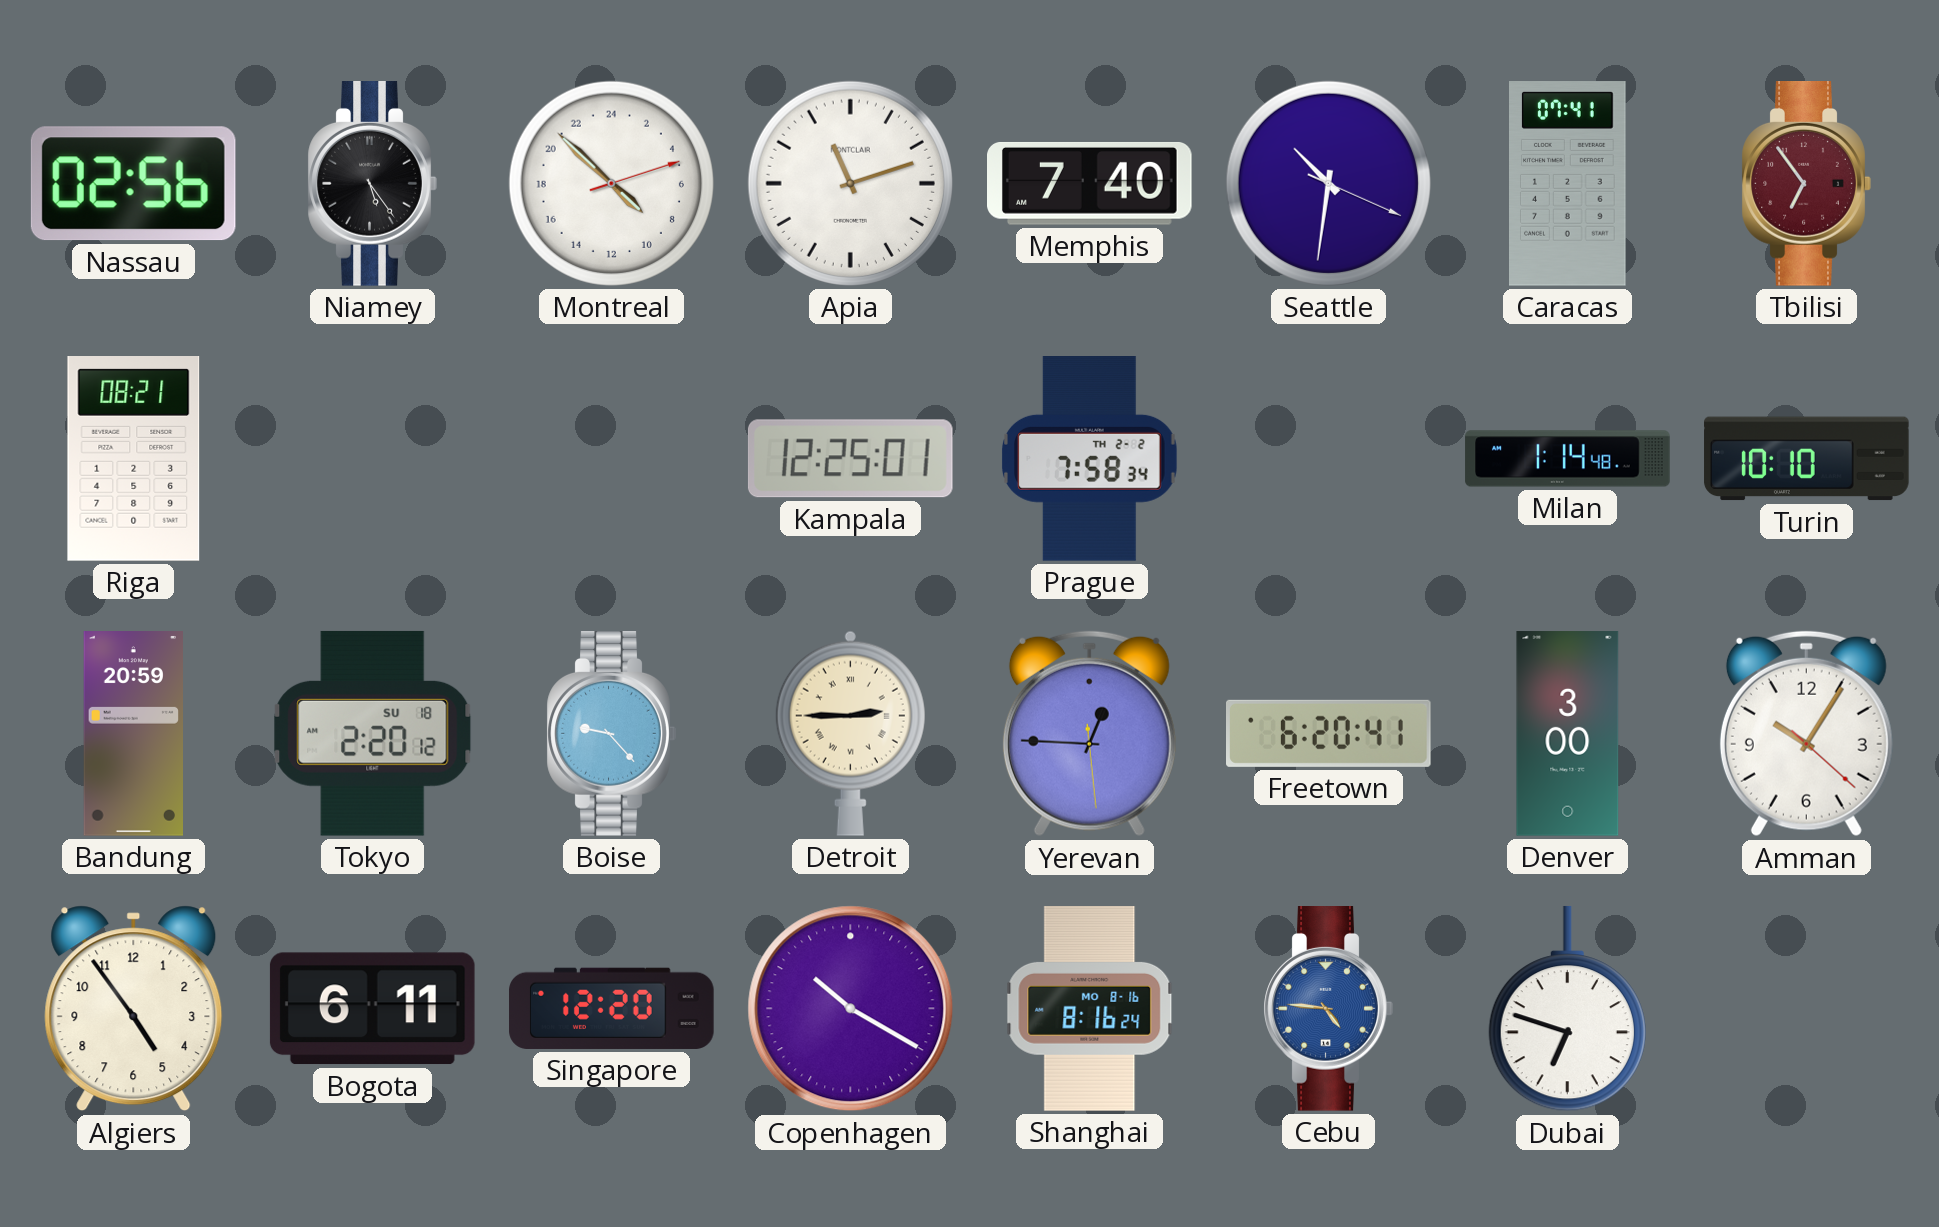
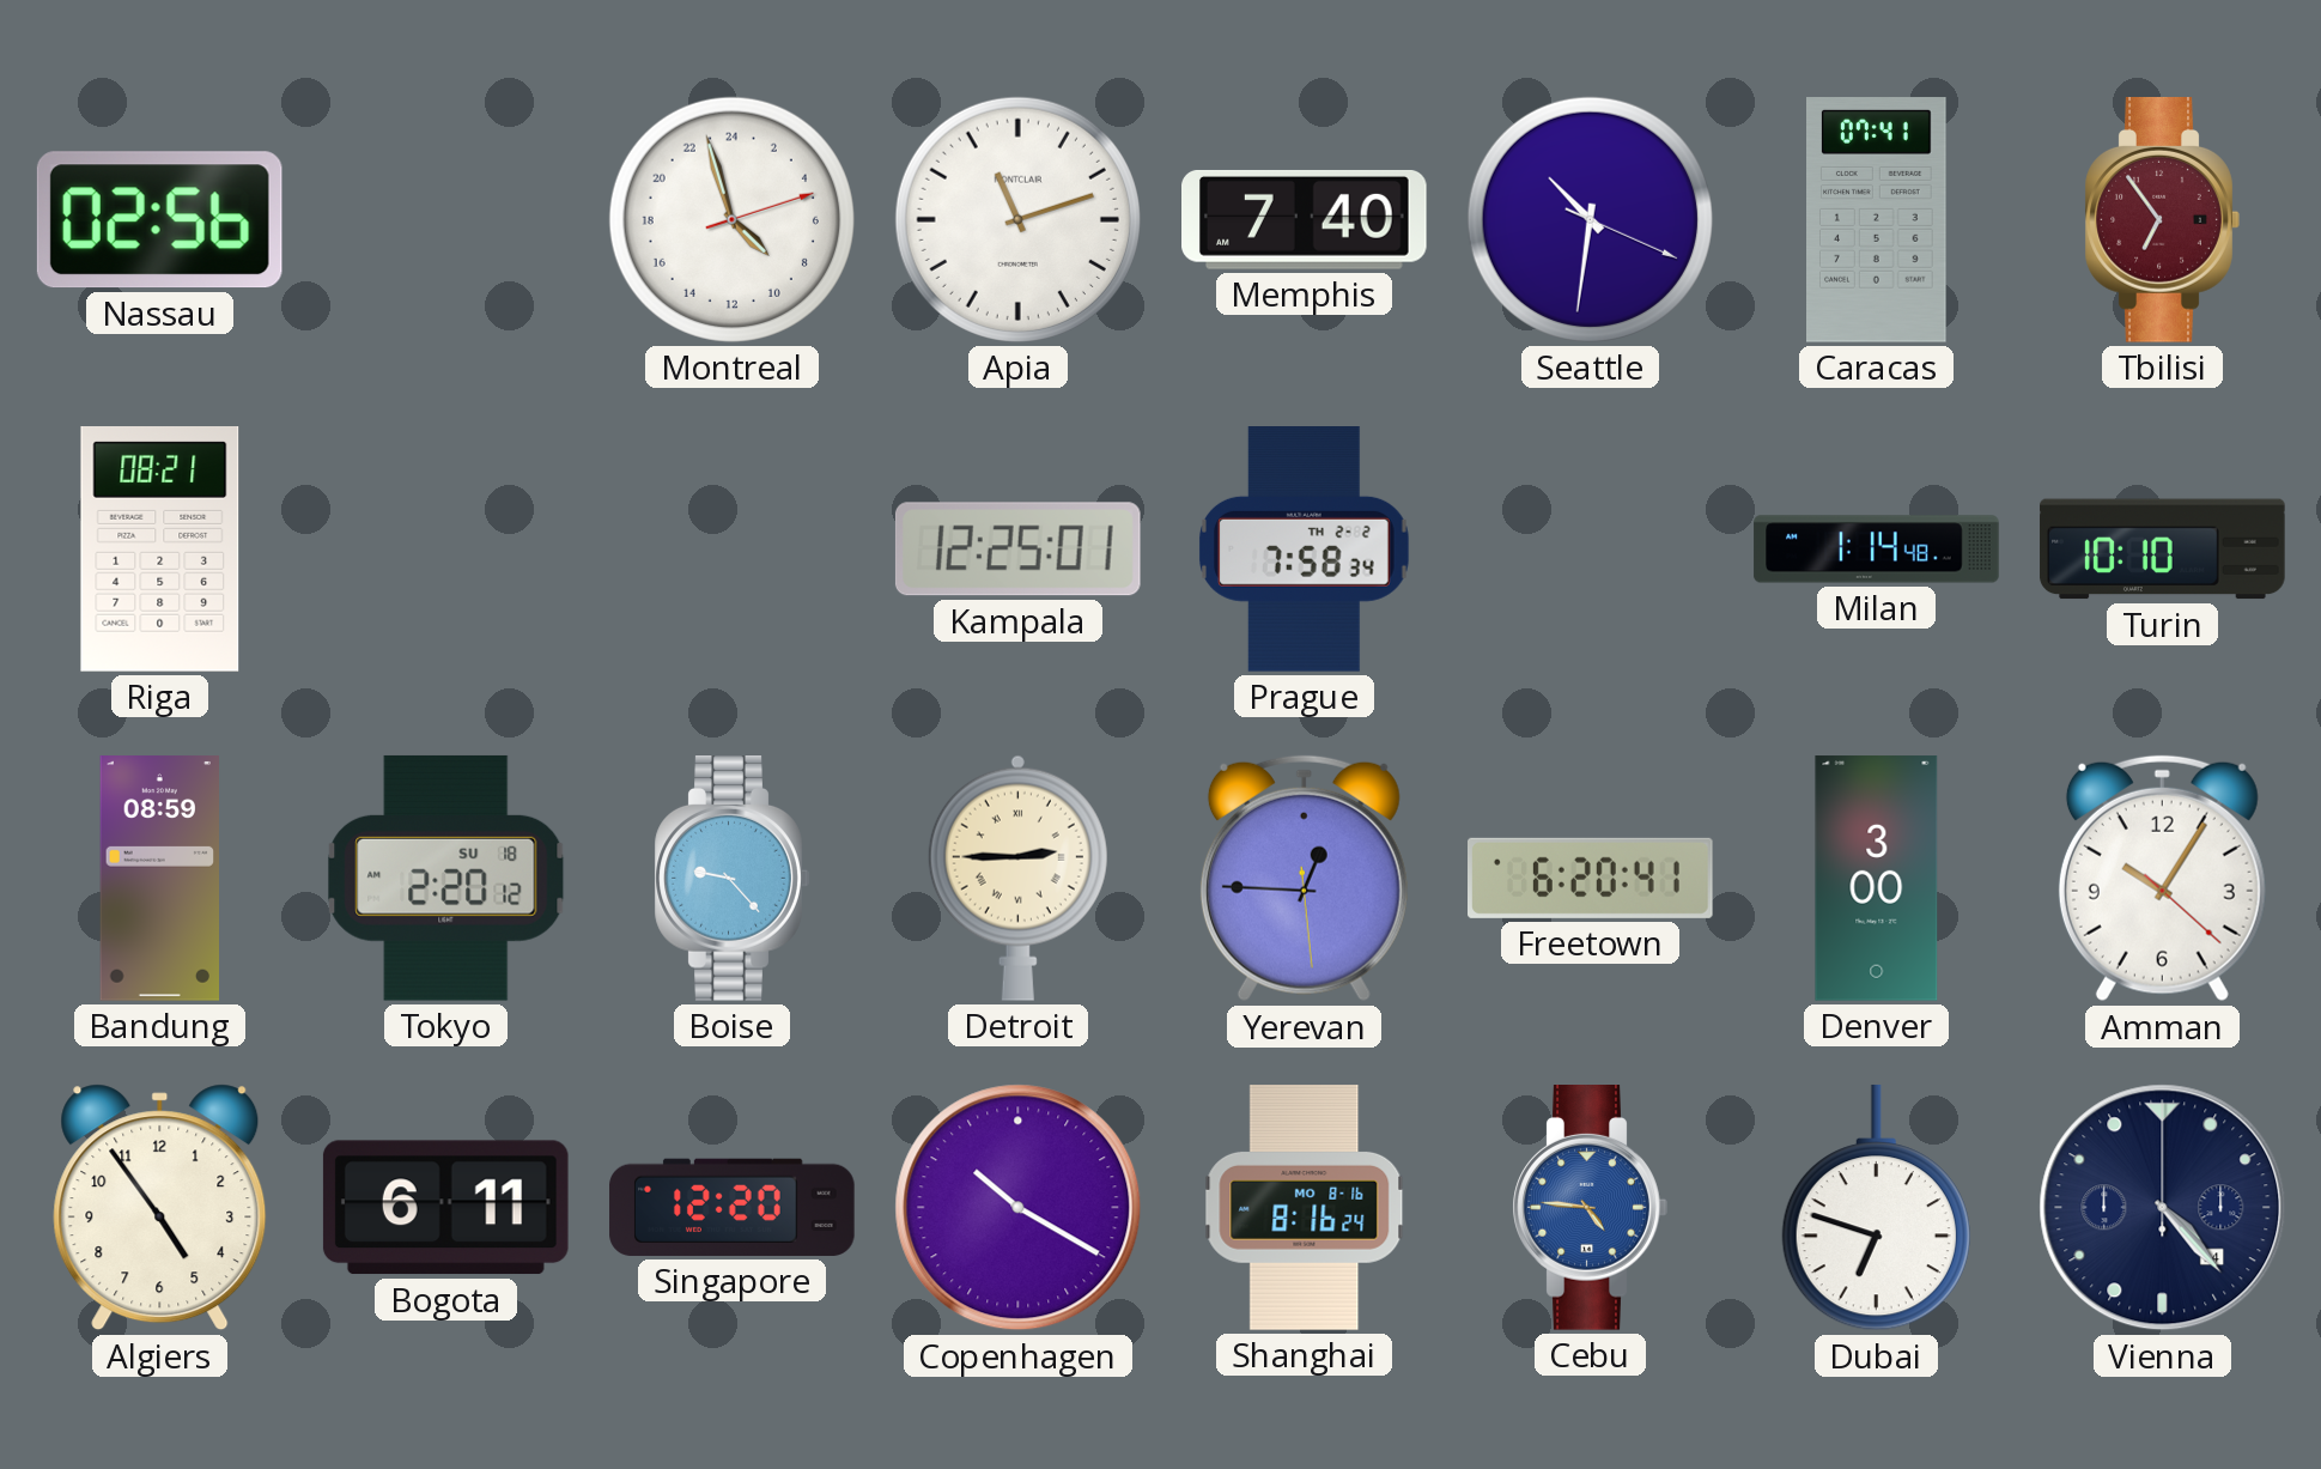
Niamey: 5:24 -> none (372, 184)
Montreal: 8:52 -> 8:57 (731, 219)
Bandung: 20:59 -> 08:59 (159, 879)
Vienna: none -> 4:23 (2163, 1208)
